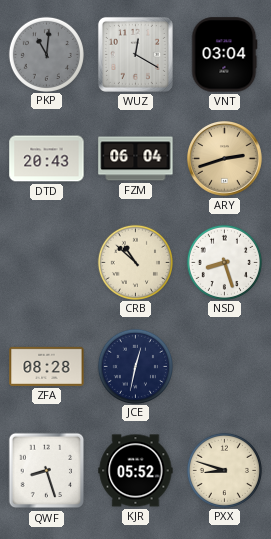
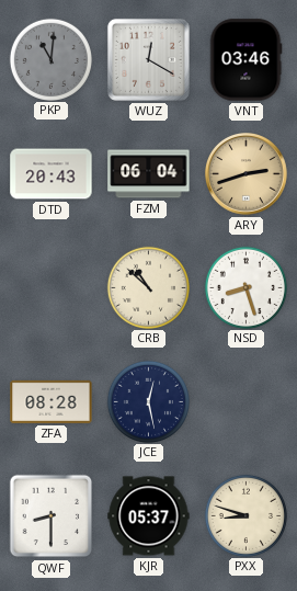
VNT: 03:04 -> 03:46 (245, 60)
JCE: 12:32 -> 12:28 (148, 401)
QWF: 8:27 -> 8:30 (52, 516)
KJR: 05:52 -> 05:37 (149, 516)
